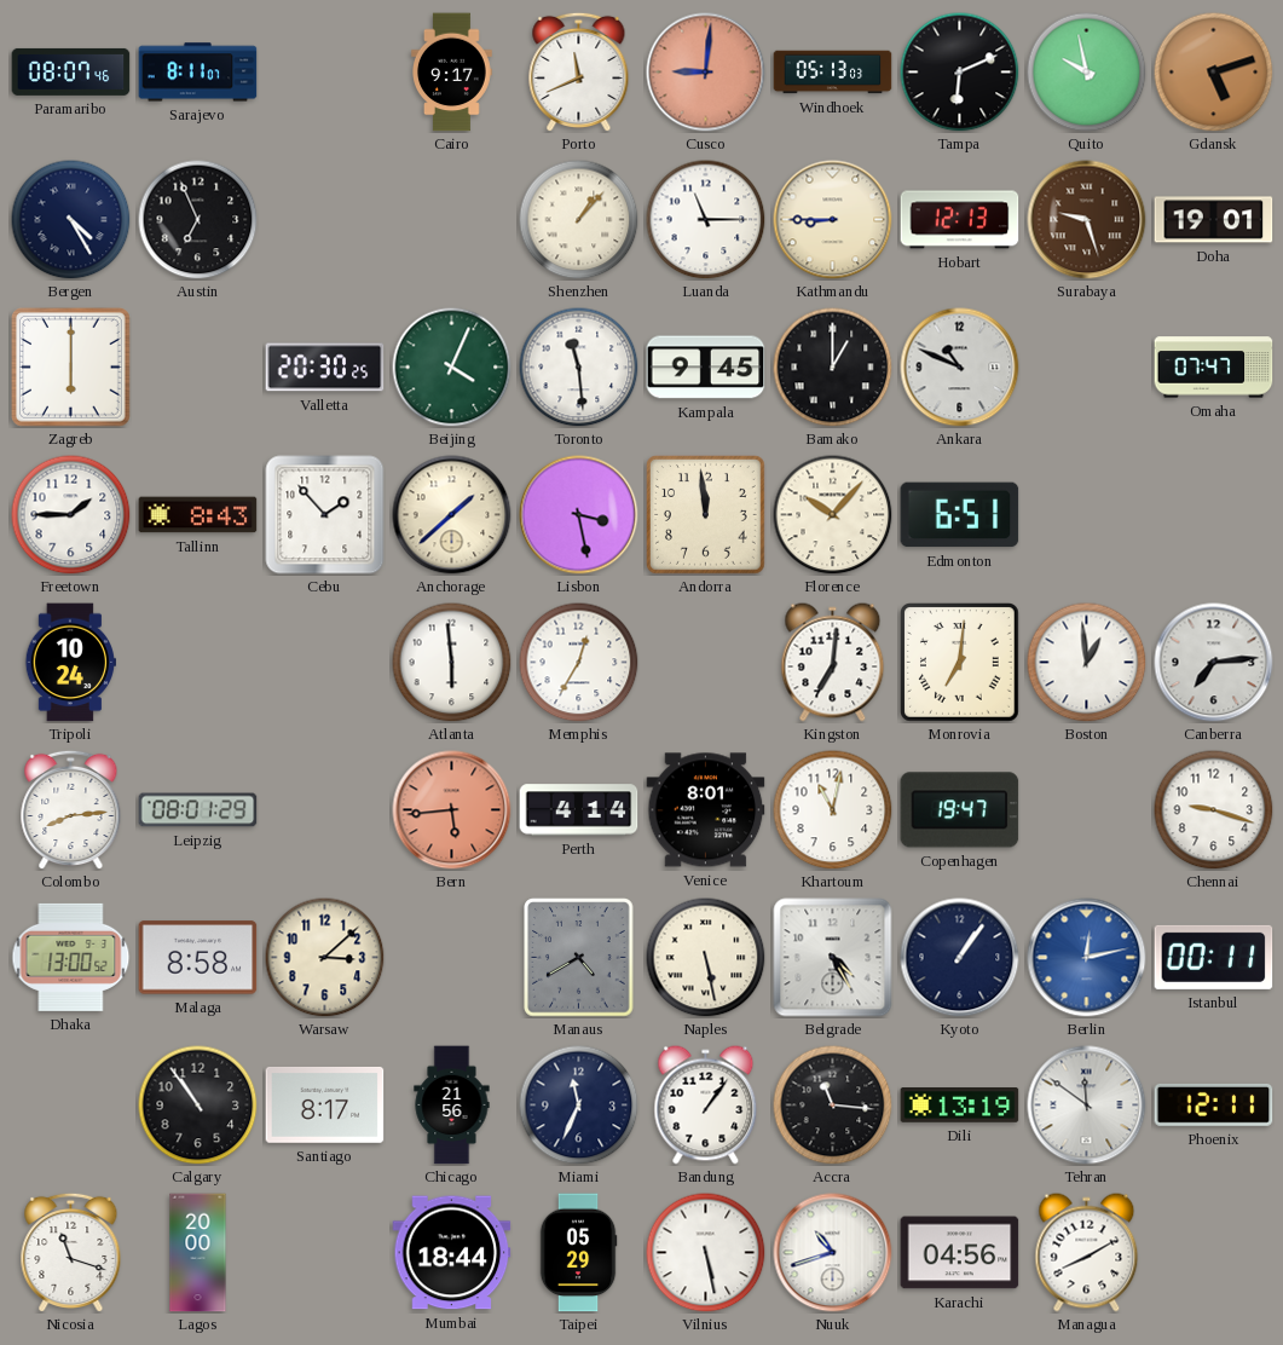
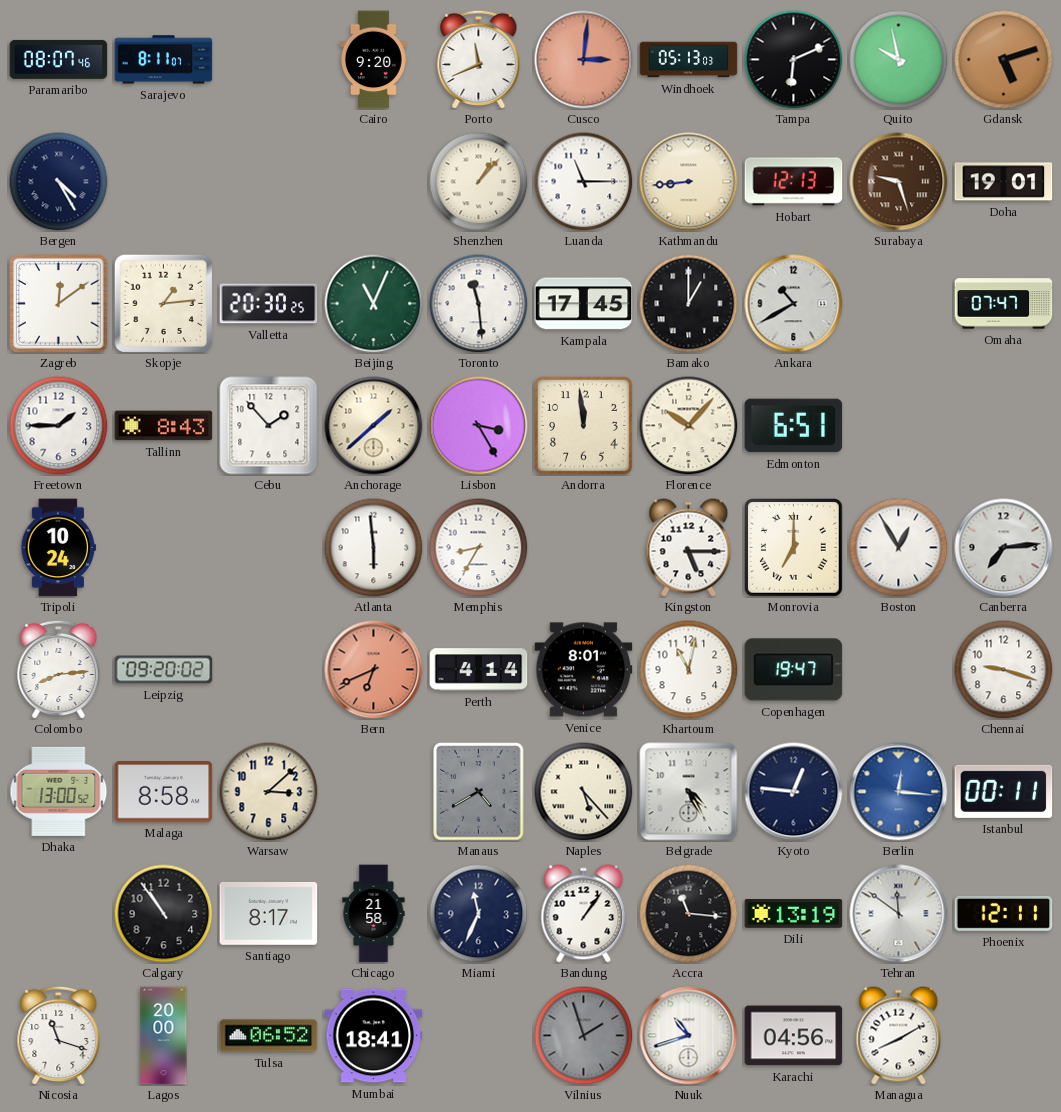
Cairo: 9:17 -> 9:20 (374, 60)
Cusco: 9:01 -> 3:01 (584, 60)
Austin: 6:56 -> none (198, 220)
Kathmandu: 8:45 -> 8:44 (689, 182)
Zagreb: 6:00 -> 12:09 (59, 304)
Skopje: none -> 1:14 (163, 303)
Beijing: 4:04 -> 11:04 (374, 304)
Kampala: 9:45 -> 17:45 (584, 304)
Ankara: 10:49 -> 10:40 (794, 304)
Lisbon: 3:28 -> 3:25 (479, 426)
Memphis: 12:35 -> 8:35 (479, 548)
Kingston: 7:01 -> 5:15 (689, 548)
Monrovia: 7:01 -> 7:00 (794, 548)
Boston: 12:59 -> 12:55 (899, 548)
Leipzig: 08:01 -> 09:20 (164, 670)
Bern: 5:44 -> 6:41 (374, 670)
Naples: 5:28 -> 5:23 (584, 792)
Kyoto: 1:06 -> 12:46 (794, 792)
Berlin: 12:13 -> 12:16 (899, 792)
Chicago: 21:56 -> 21:58 (374, 914)
Tulsa: none -> 06:52 (269, 1036)
Mumbai: 18:44 -> 18:41 (374, 1036)
Taipei: 05:29 -> none (578, 1253)
Vilnius: 5:28 -> 1:57 (584, 1036)
Vilnius dial: white -> grey (584, 1036)
